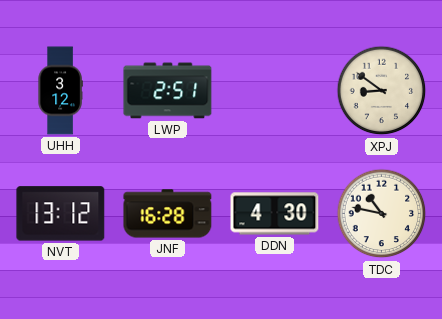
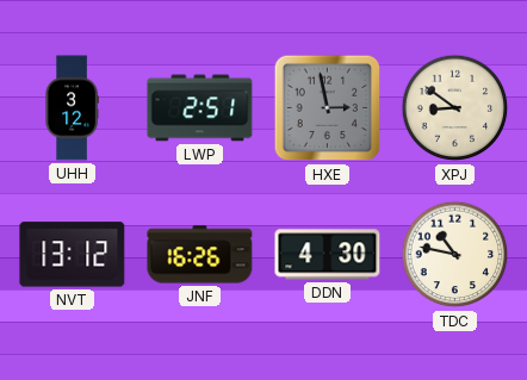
HXE: none -> 2:58 (328, 108)
JNF: 16:28 -> 16:26 (200, 255)
